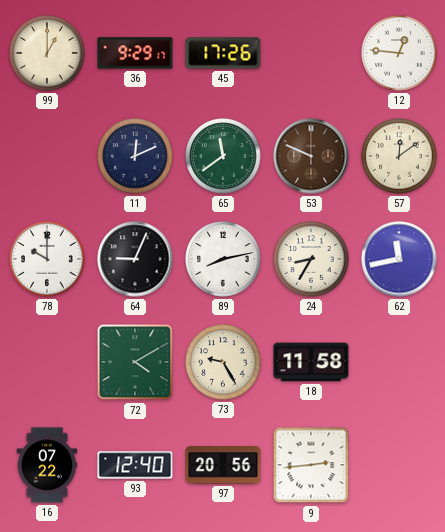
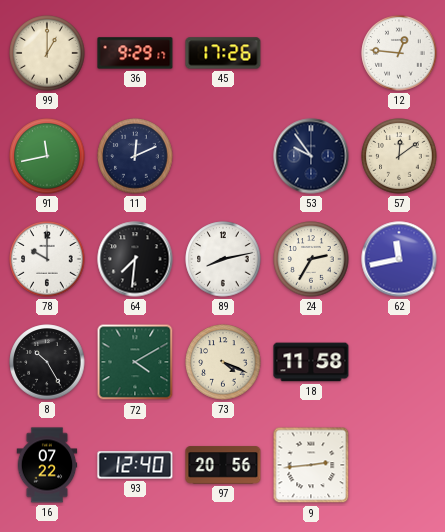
91: none -> 11:43 (47, 156)
65: 11:39 -> none (223, 156)
53: 9:49 -> 9:54 (311, 156)
53 dial: brown -> navy (311, 156)
64: 9:04 -> 7:31 (135, 259)
24: 8:35 -> 2:35 (311, 259)
8: none -> 10:25 (47, 362)
73: 9:25 -> 4:19 (223, 362)
